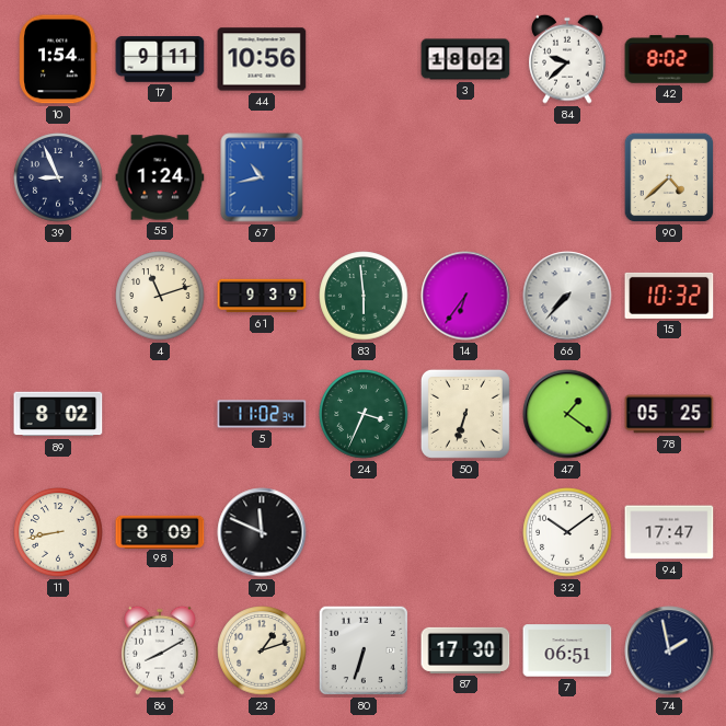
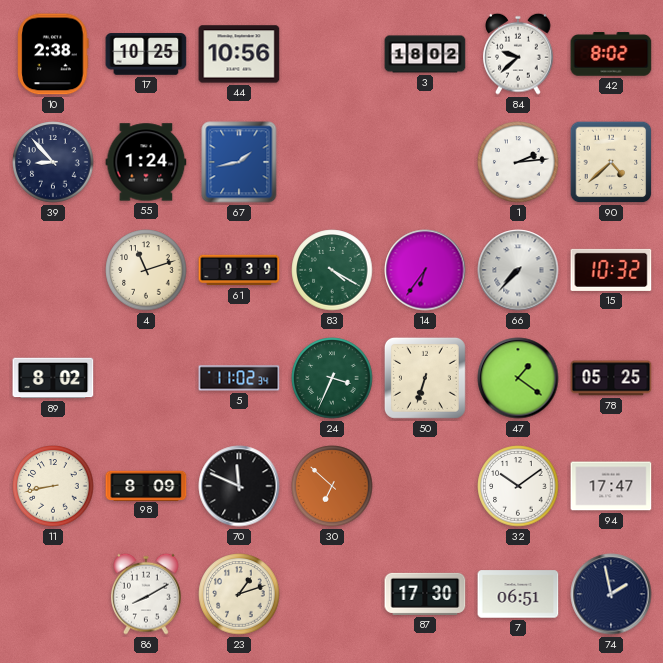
10: 1:54 -> 2:38 (53, 54)
17: 9:11 -> 10:25 (146, 54)
39: 8:56 -> 8:53 (53, 162)
67: 10:43 -> 1:43 (239, 162)
1: none -> 2:14 (518, 162)
83: 5:59 -> 4:20 (332, 270)
30: none -> 6:52 (332, 486)
80: 6:33 -> none (364, 650)
